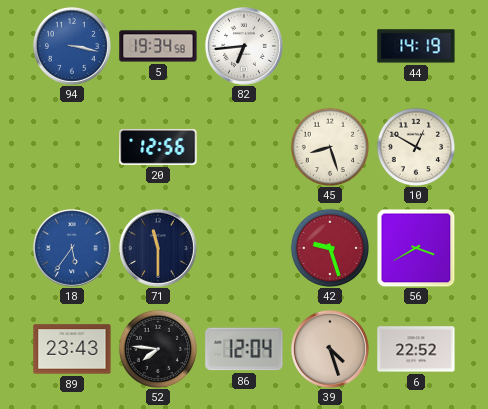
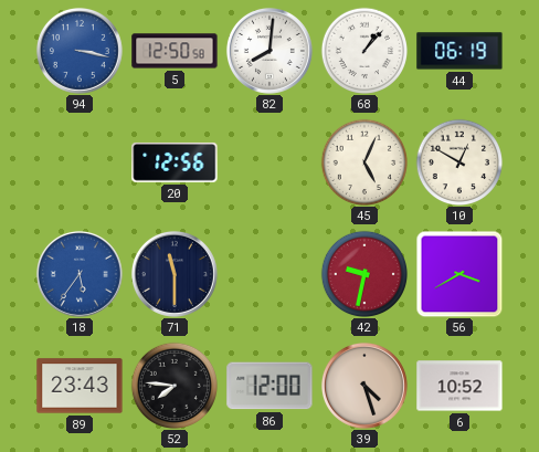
5: 19:34 -> 12:50 (175, 51)
82: 6:44 -> 8:01 (269, 51)
68: none -> 1:07 (363, 50)
44: 14:19 -> 06:19 (459, 51)
45: 8:27 -> 5:04 (363, 161)
42: 9:27 -> 9:32 (363, 273)
86: 12:04 -> 12:00 (269, 386)
6: 22:52 -> 10:52 (459, 386)
